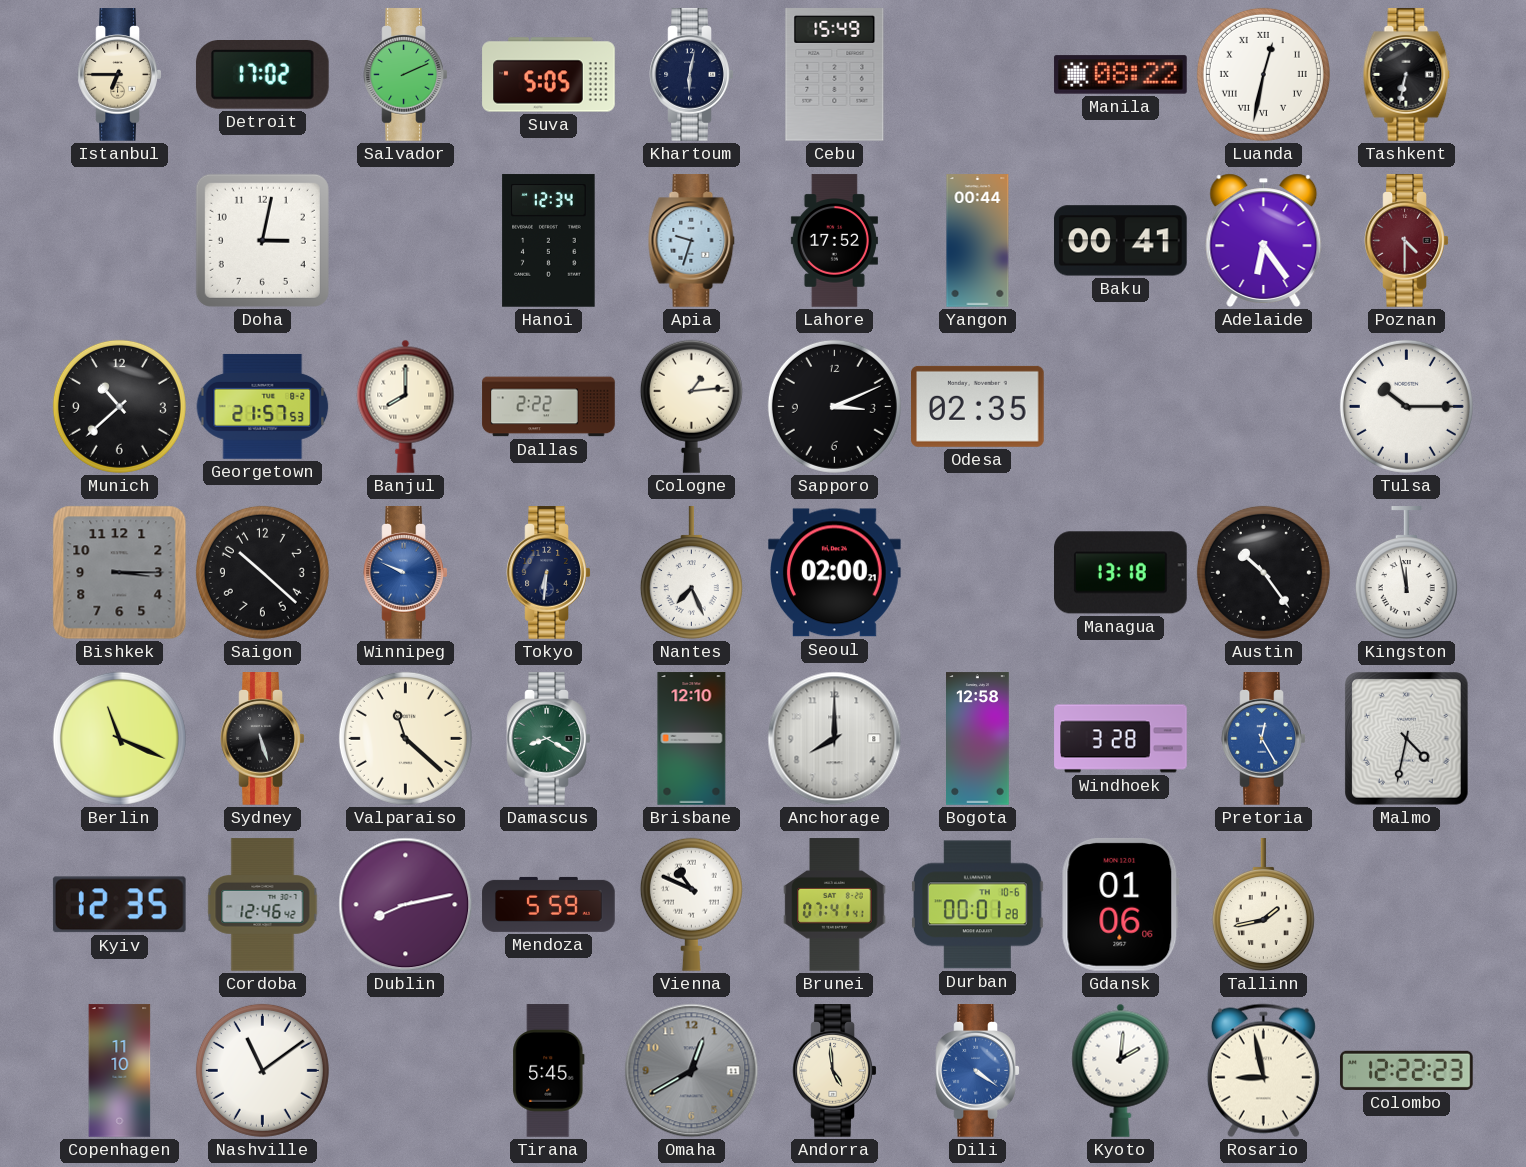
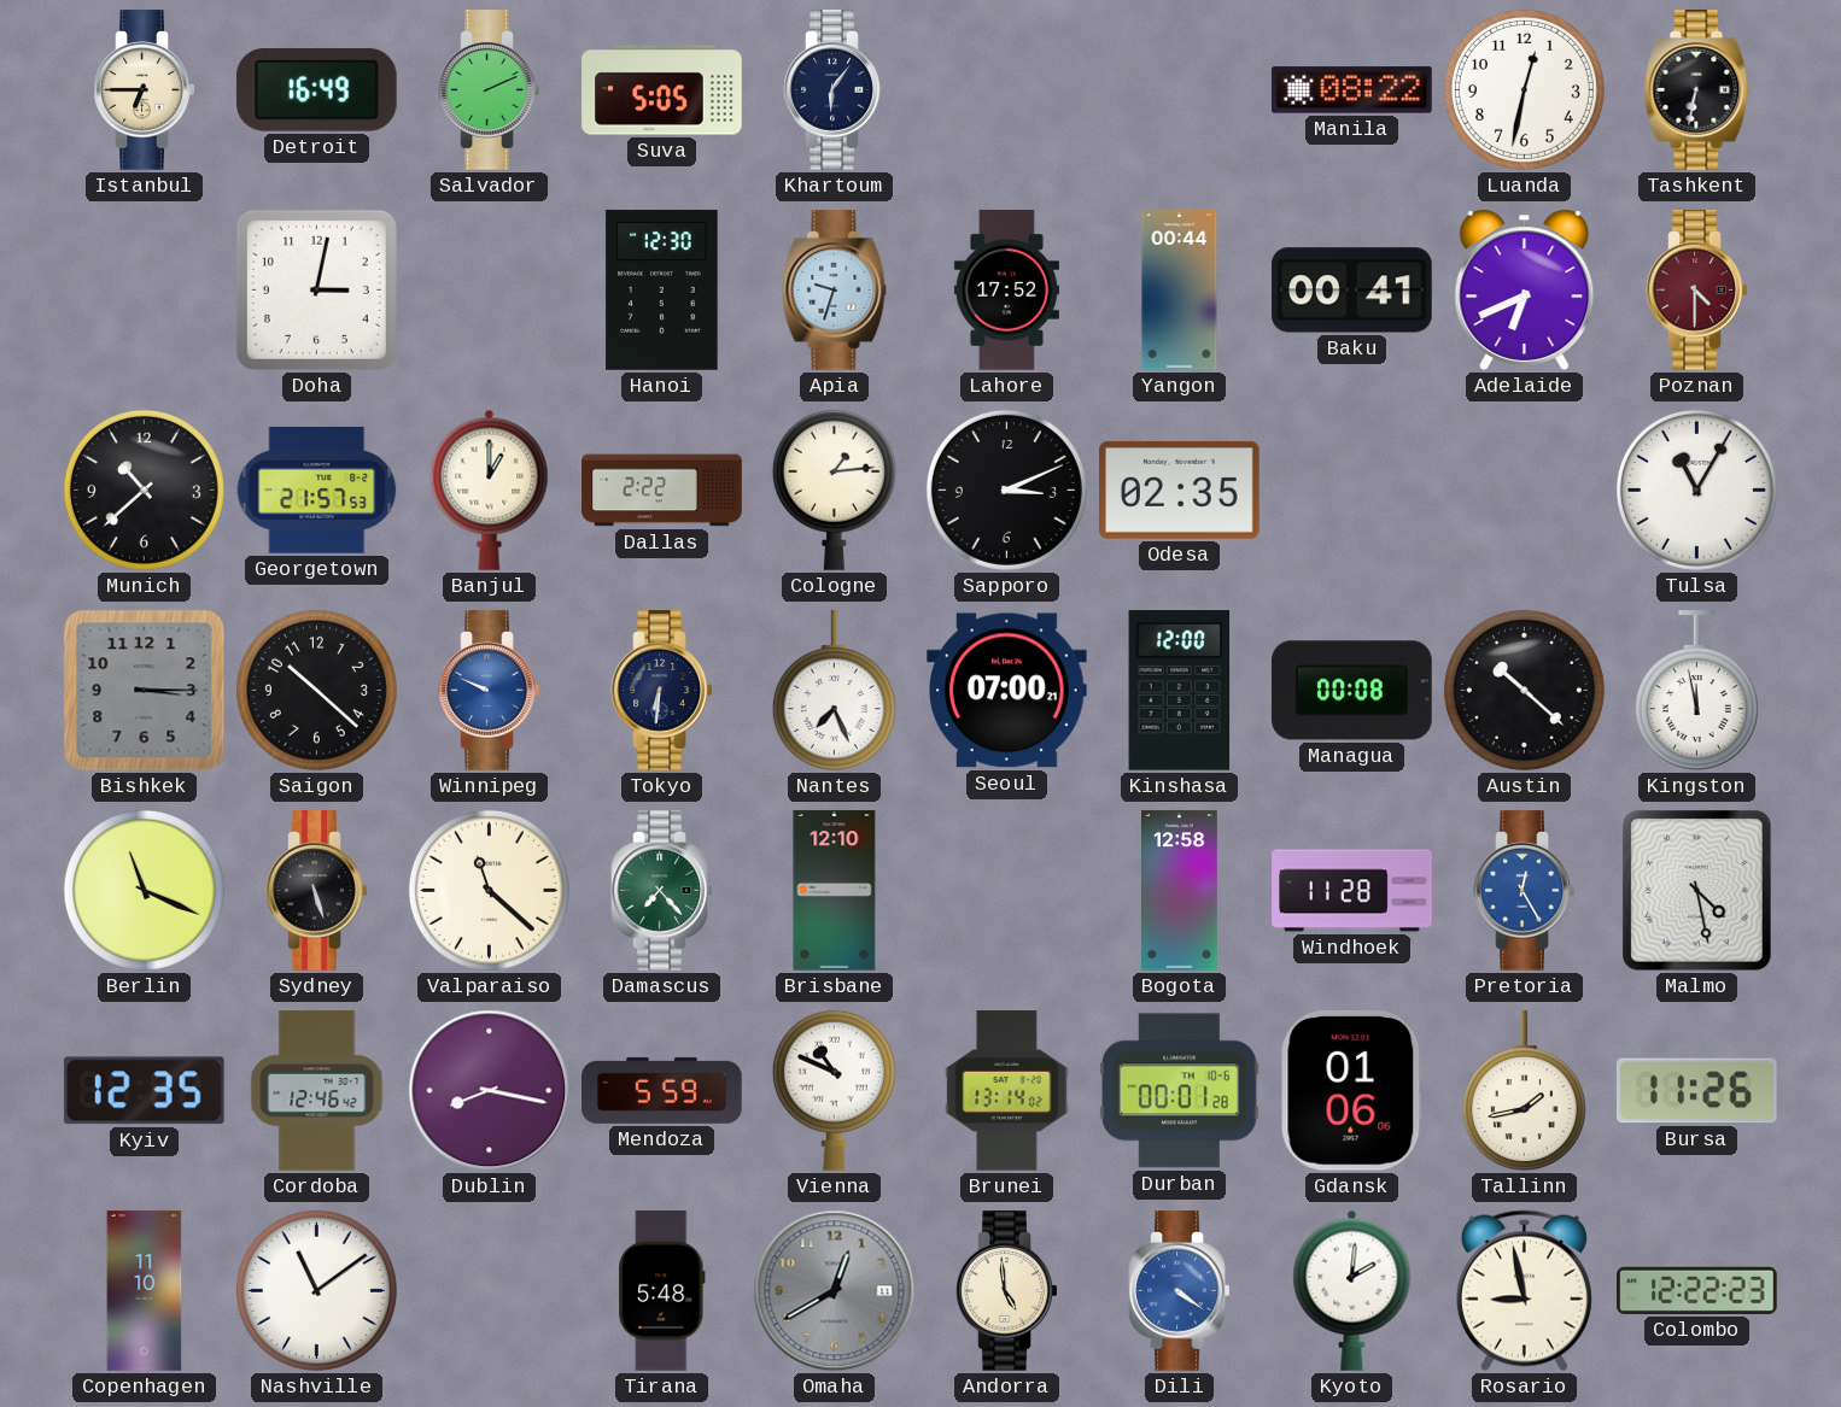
Detroit: 17:02 -> 16:49 (316, 90)
Khartoum: 6:02 -> 6:06 (835, 90)
Cebu: 15:49 -> none (835, 75)
Luanda numerals: Roman -> Arabic (1524, 89)
Hanoi: 12:34 -> 12:30 (662, 291)
Adelaide: 6:24 -> 6:41 (1525, 289)
Banjul: 8:00 -> 1:00 (490, 489)
Tulsa: 10:15 -> 11:05 (1696, 489)
Seoul: 02:00 -> 07:00 (1007, 691)
Kinshasa: none -> 12:00 (1180, 691)
Managua: 13:18 -> 00:08 (1352, 691)
Austin: 10:24 -> 10:22 (1524, 690)
Damascus: 8:20 -> 7:23 (662, 891)
Anchorage: 8:00 -> none (835, 739)
Windhoek: 3:28 -> 11:28 (1352, 891)
Malmo: 4:32 -> 4:28 (1697, 891)
Dublin: 8:13 -> 8:17 (490, 1091)
Brunei: 07:41 -> 13:14 (1007, 1091)
Bursa: none -> 11:26 (1697, 1091)
Tirana: 5:45 -> 5:48 (662, 1291)
